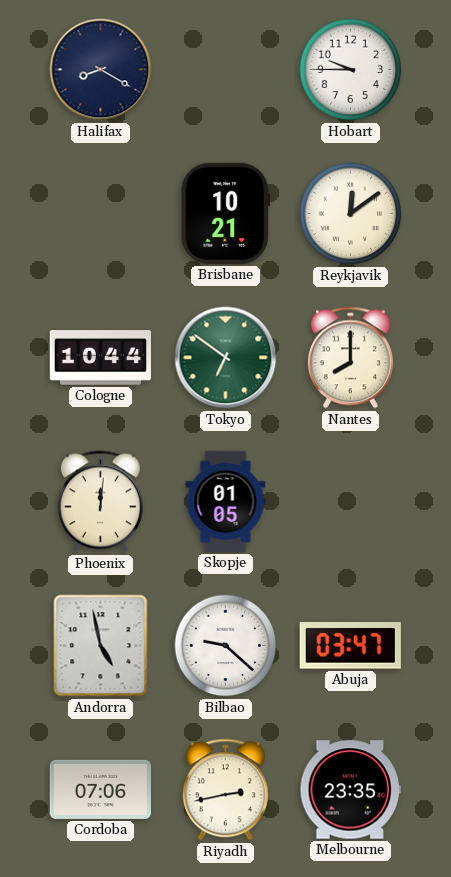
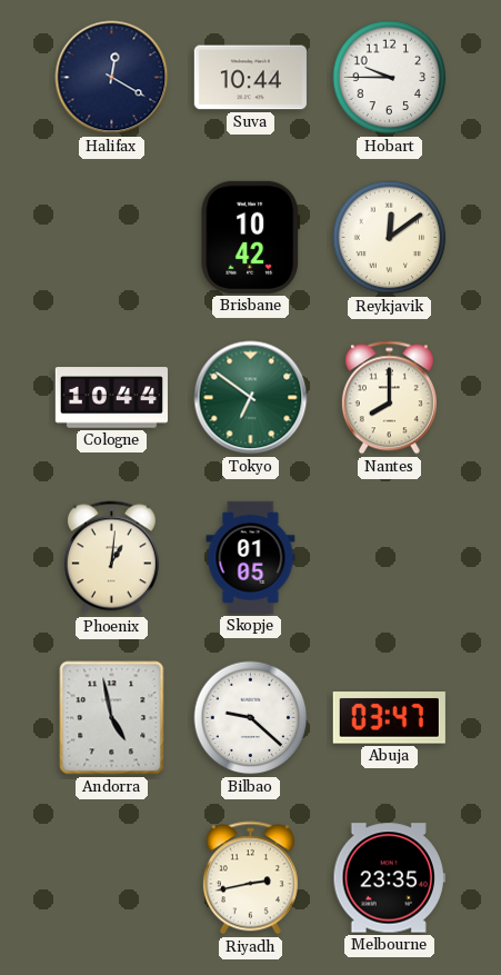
Halifax: 8:20 -> 12:20 (112, 78)
Suva: none -> 10:44 (250, 78)
Brisbane: 10:21 -> 10:42 (251, 237)
Phoenix: 12:01 -> 1:01 (111, 558)
Cordoba: 07:06 -> none (100, 789)
